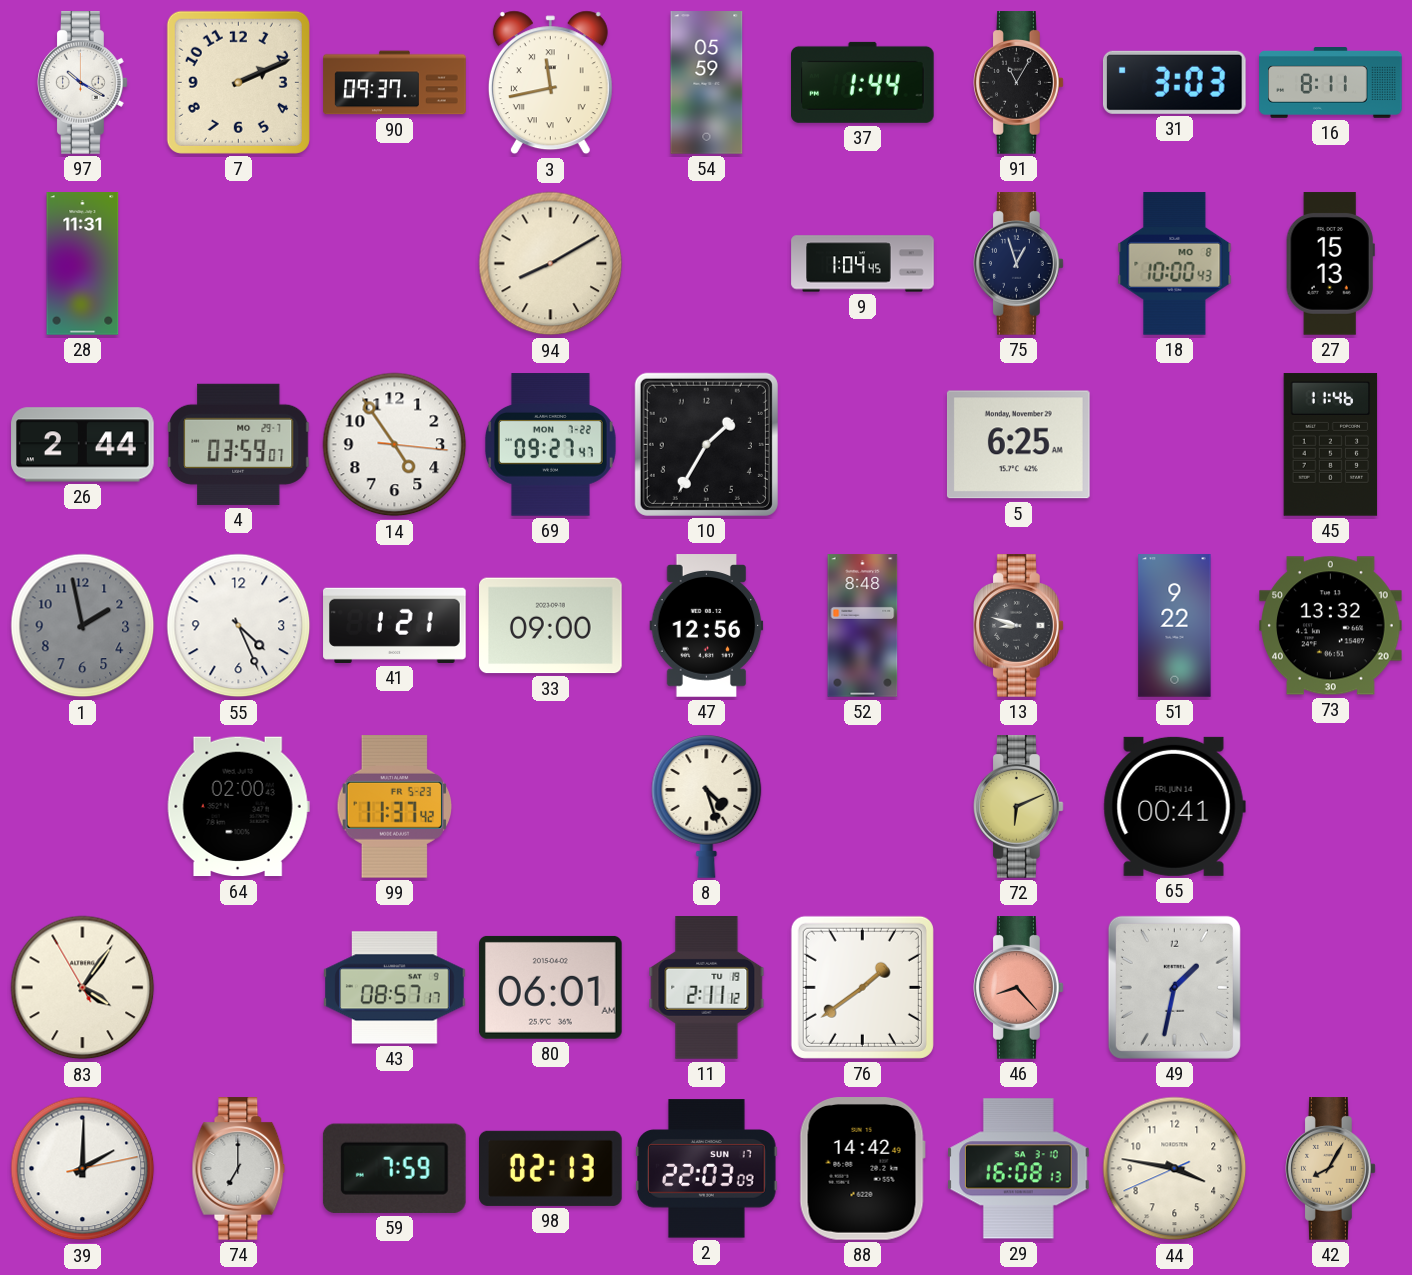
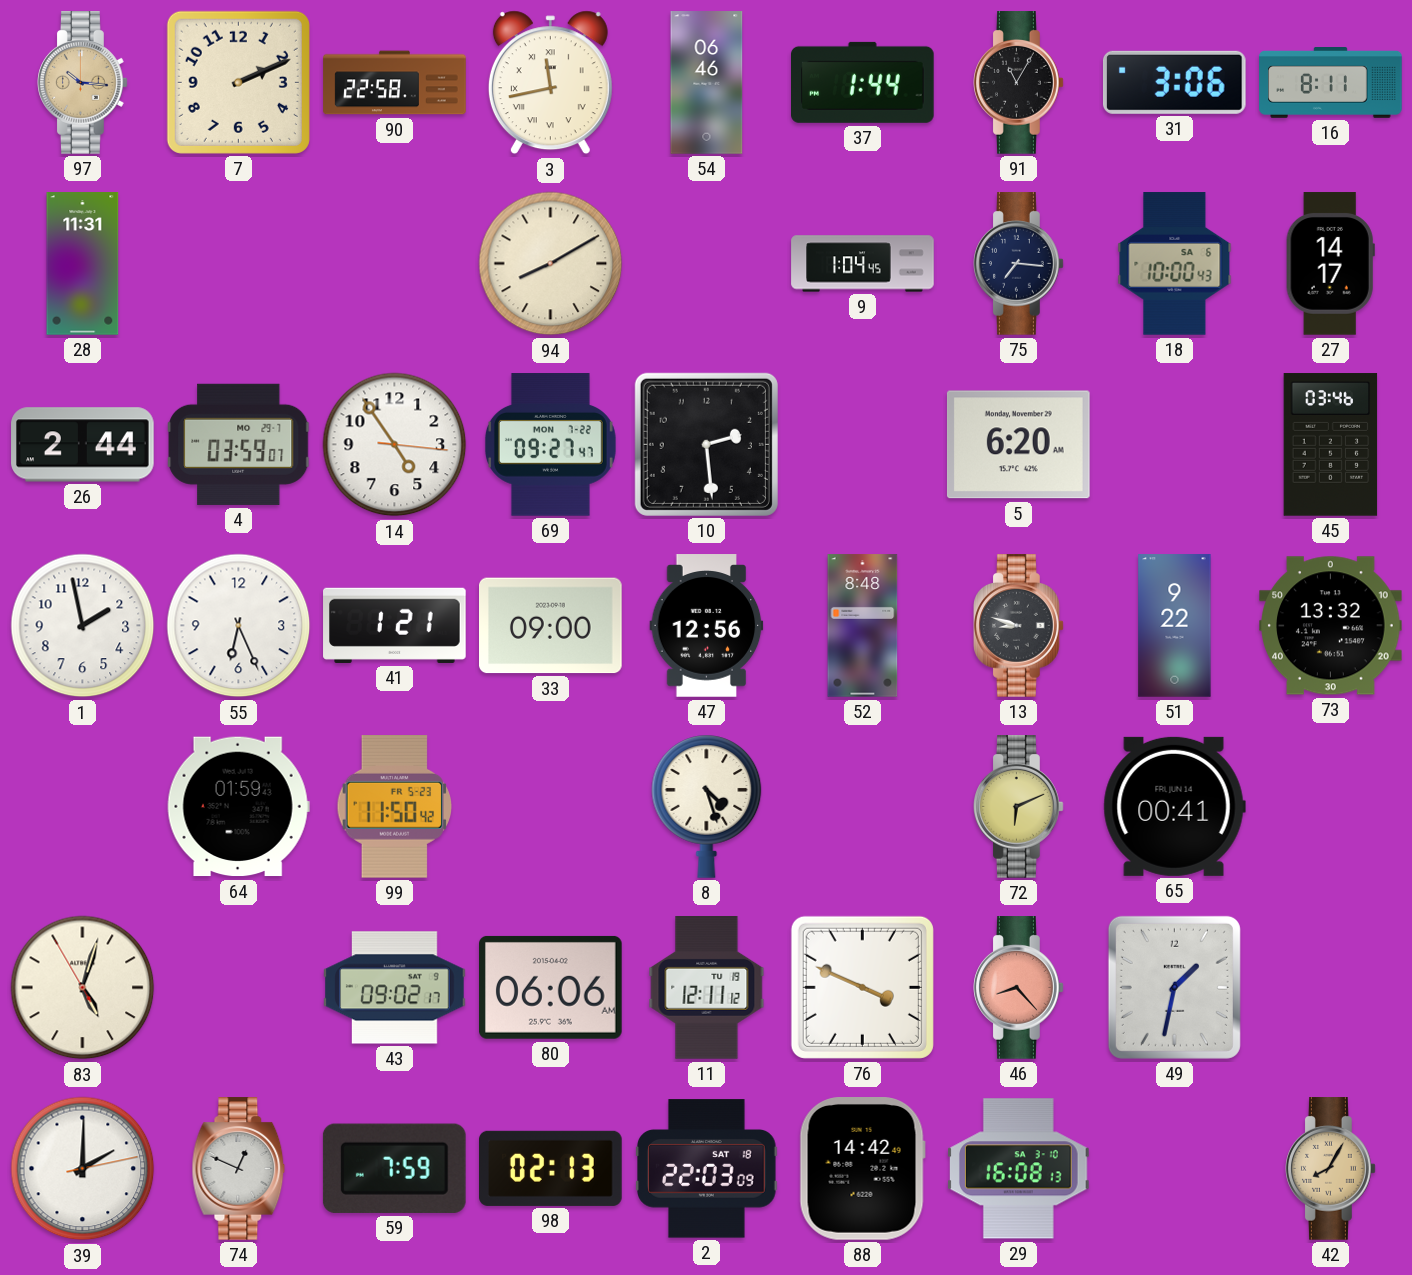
97: 10:20 -> 10:16 (83, 83)
97 dial: white -> champagne (83, 83)
90: 09:37 -> 22:58 (395, 83)
54: 05:59 -> 06:46 (707, 83)
31: 3:03 -> 3:06 (1174, 82)
75: 12:57 -> 7:16 (1019, 264)
18 date: MO 8 -> SA 6 (1175, 264)
27: 15:13 -> 14:17 (1330, 264)
10: 1:35 -> 2:29 (706, 444)
5: 6:25 -> 6:20 (1018, 445)
45: 11:46 -> 03:46 (1331, 445)
1 dial: grey -> white (83, 626)
55: 4:26 -> 6:26 (239, 626)
64: 02:00 -> 01:59 (238, 807)
99: 11:37 -> 11:50 (394, 807)
83: 4:05 -> 5:02 (83, 988)
43: 08:57 -> 09:02 (395, 988)
80: 06:01 -> 06:06 (551, 987)
11: 2:11 -> 12:11 (707, 988)
76: 1:39 -> 3:49 (862, 987)
74: 7:00 -> 12:49 (239, 1169)
2 date: SUN 17 -> SAT 18 (707, 1169)
44: 3:46 -> none (1175, 1169)
